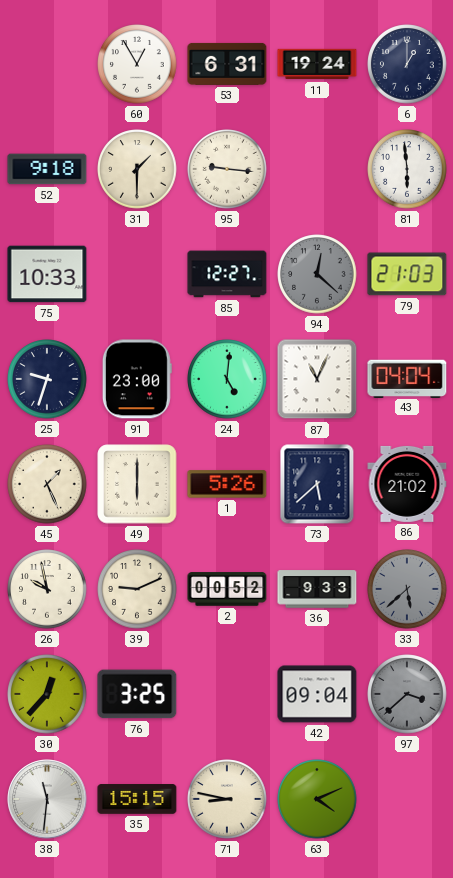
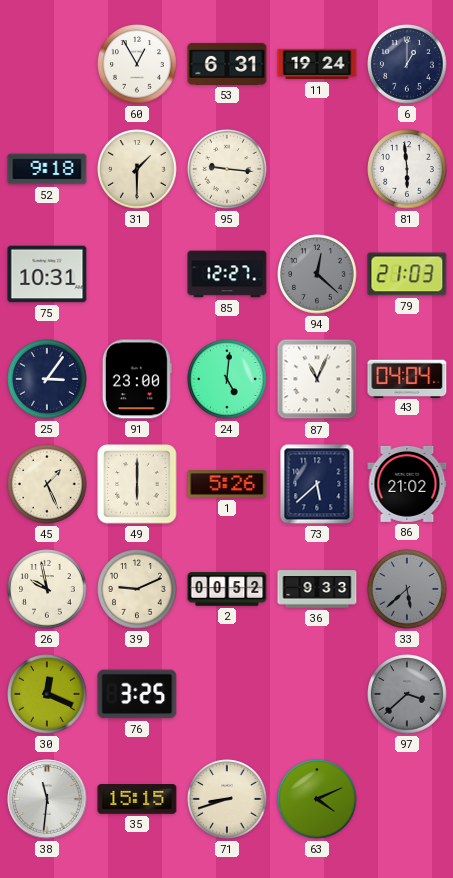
75: 10:33 -> 10:31 (47, 274)
25: 9:33 -> 3:06 (47, 379)
30: 12:37 -> 12:19 (47, 694)
42: 09:04 -> none (317, 694)
71: 8:47 -> 8:42 (227, 799)
